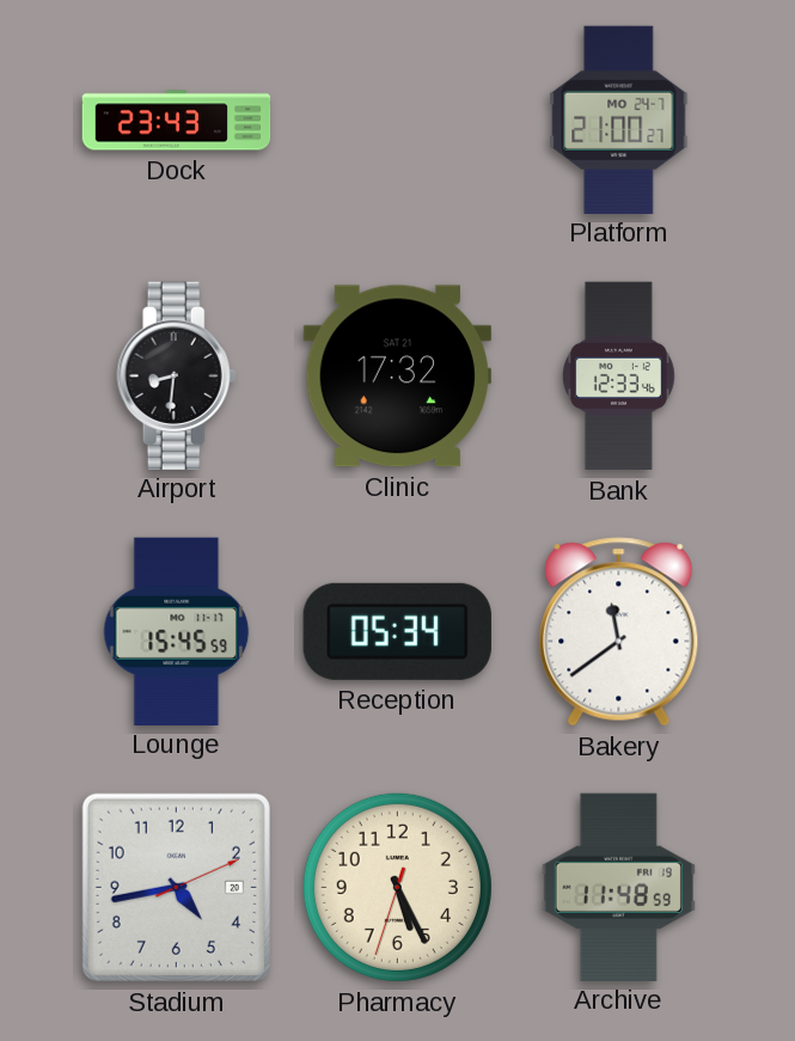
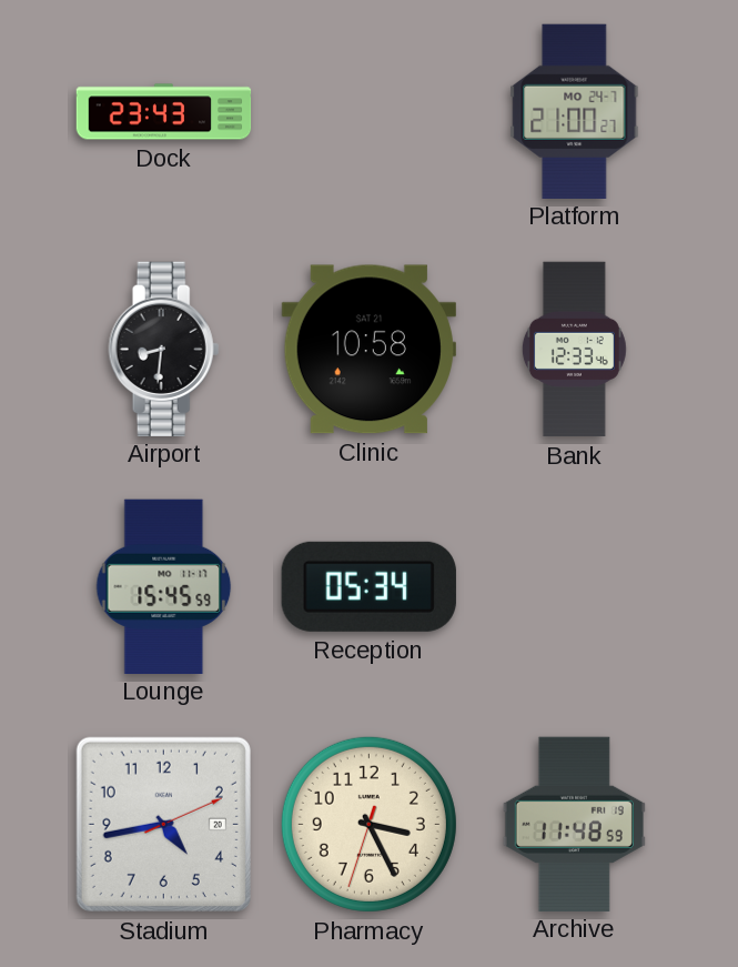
Clinic: 17:32 -> 10:58 (368, 350)
Bakery: 11:39 -> none (619, 632)
Pharmacy: 5:25 -> 3:25 (368, 824)
